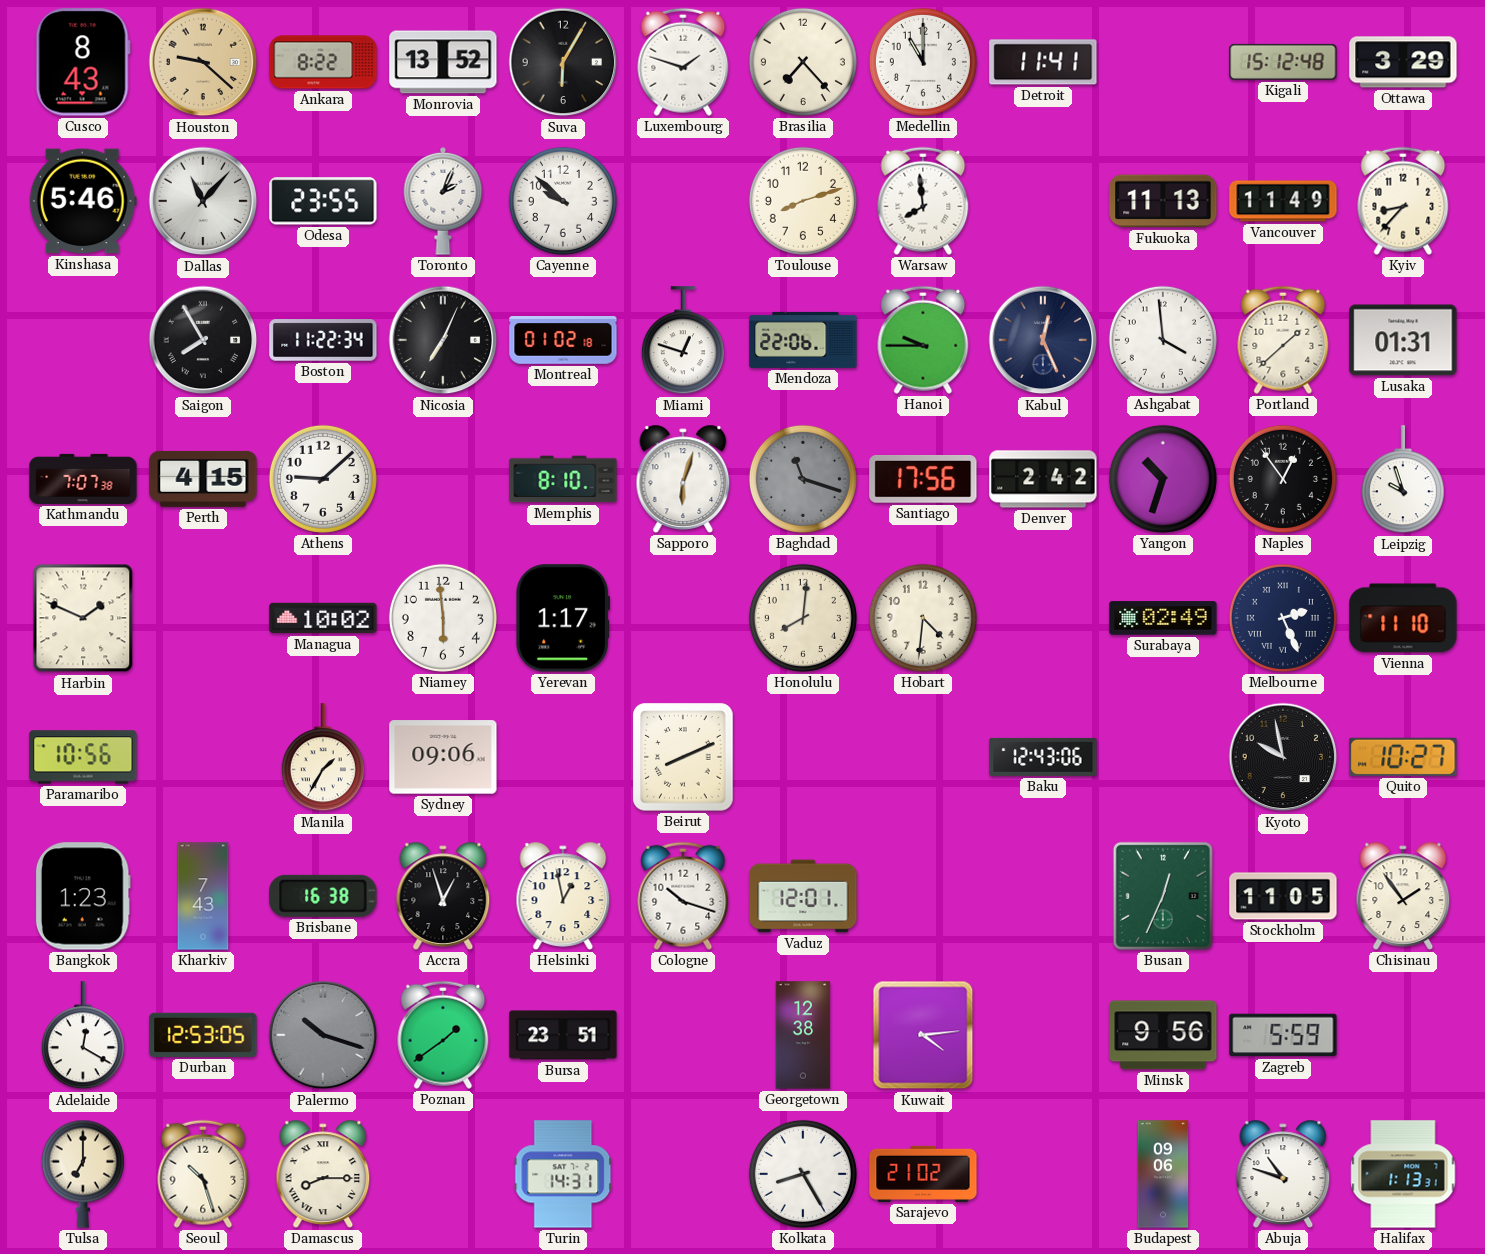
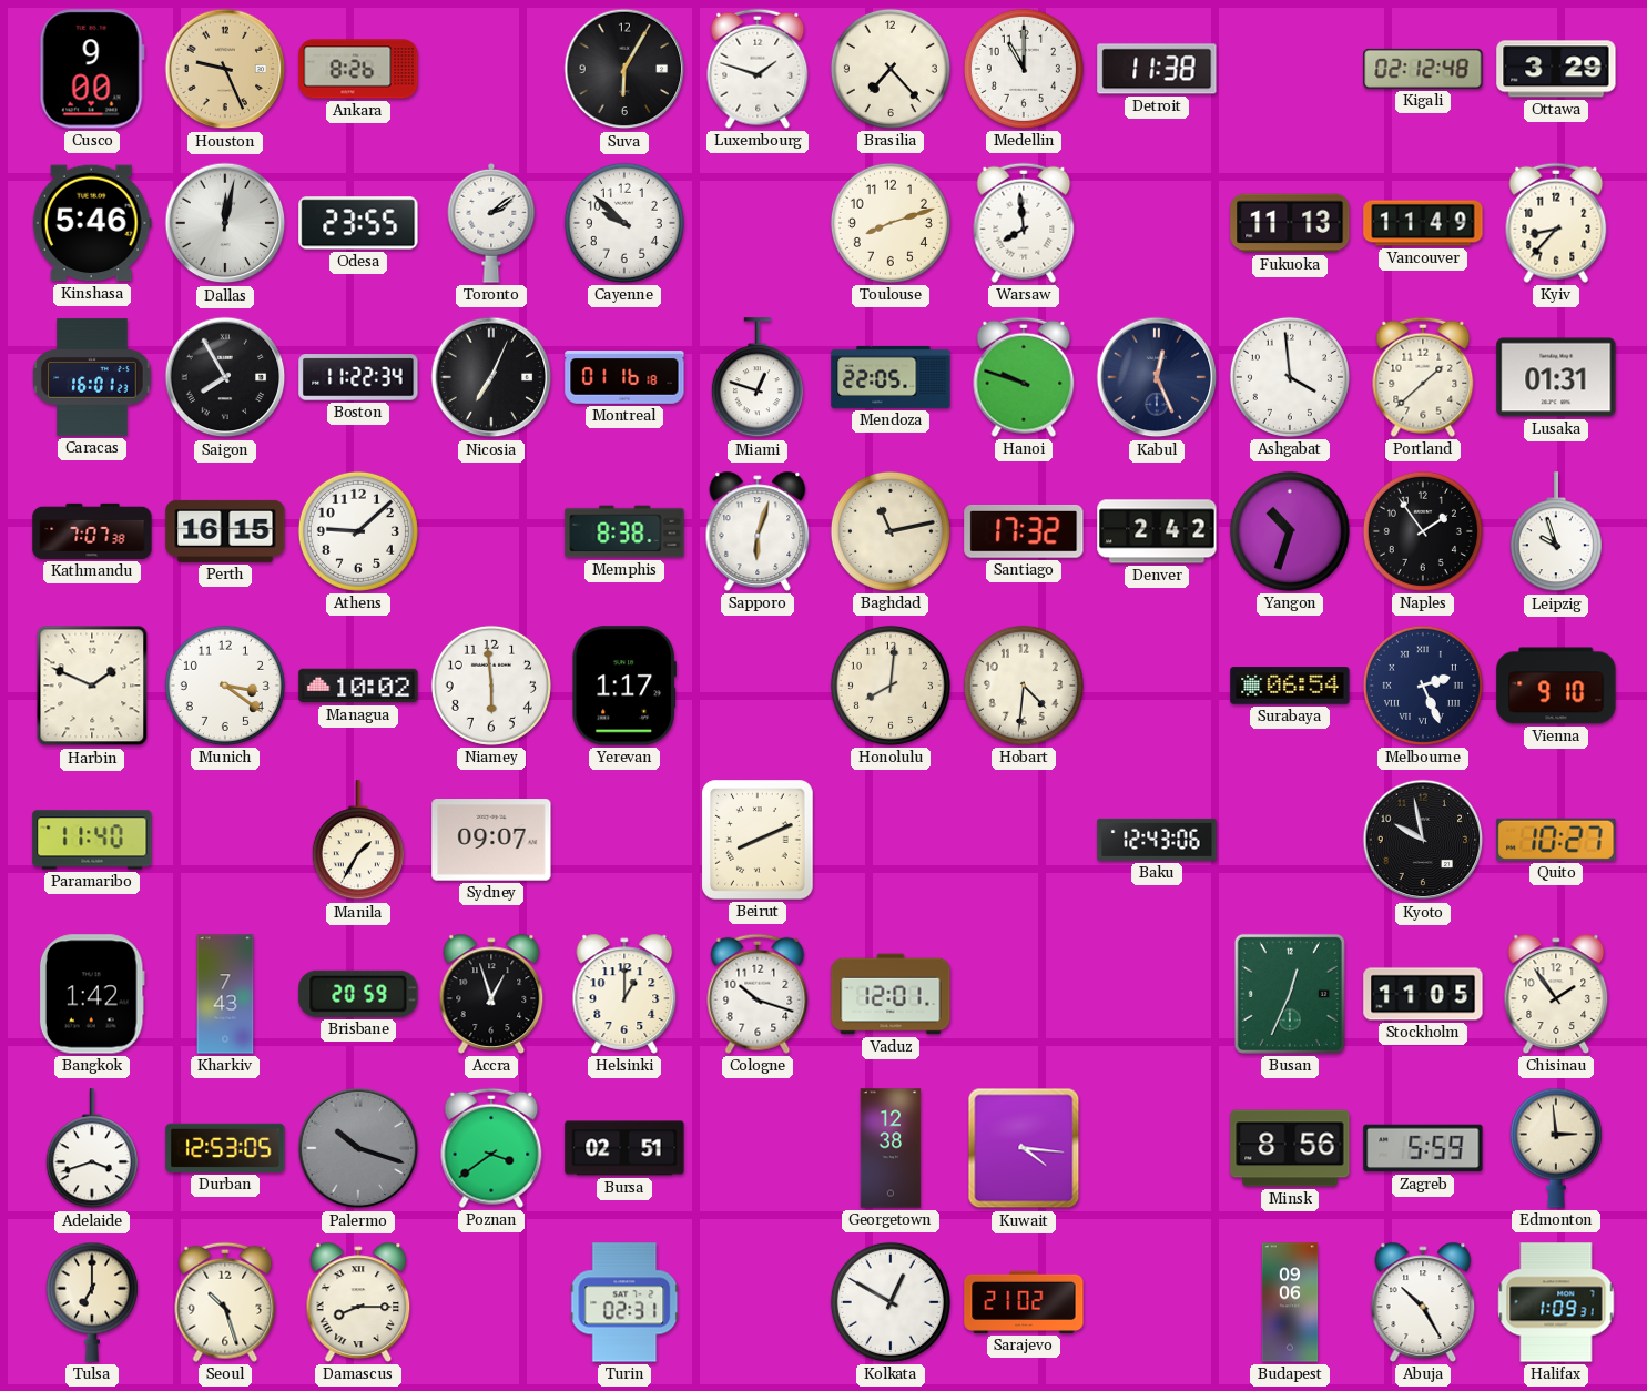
Cusco: 8:43 -> 9:00 (92, 69)
Houston: 9:22 -> 9:26 (225, 69)
Ankara: 8:22 -> 8:26 (358, 69)
Monrovia: 13:52 -> none (443, 62)
Detroit: 11:41 -> 11:38 (1157, 69)
Kigali: 15:12 -> 02:12 (1423, 69)
Dallas: 11:07 -> 12:02 (225, 223)
Toronto: 2:04 -> 2:09 (491, 223)
Caracas: none -> 16:01 (92, 377)
Montreal: 01:02 -> 01:16 (624, 377)
Mendoza: 22:06 -> 22:05 (891, 377)
Hanoi: 9:45 -> 9:48 (1024, 377)
Perth: 4:15 -> 16:15 (225, 531)
Memphis: 8:10 -> 8:38 (624, 531)
Baghdad: 11:18 -> 11:13 (891, 531)
Baghdad dial: grey -> cream (891, 531)
Santiago: 17:56 -> 17:32 (1024, 532)
Naples: 12:54 -> 1:54 (1423, 531)
Munich: none -> 3:21 (225, 686)
Surabaya: 02:49 -> 06:54 (1290, 686)
Vienna: 11:10 -> 9:10 (1556, 686)
Paramaribo: 10:56 -> 11:40 (92, 840)
Sydney: 09:06 -> 09:07 (491, 840)
Bangkok: 1:23 -> 1:42 (92, 994)
Brisbane: 16:38 -> 20:59 (358, 994)
Helsinki: 12:58 -> 1:00 (624, 994)
Adelaide: 12:20 -> 3:42 (92, 1149)
Poznan: 1:39 -> 3:39 (491, 1148)
Bursa: 23:51 -> 02:51 (624, 1148)
Kuwait: 4:14 -> 4:16 (1024, 1148)
Minsk: 9:56 -> 8:56 (1290, 1148)
Edmonton: none -> 2:59 (1556, 1148)
Turin: 14:31 -> 02:31 (624, 1302)
Kolkata: 8:25 -> 12:50 (891, 1302)
Abuja: 10:48 -> 10:25 (1423, 1302)
Halifax: 1:13 -> 1:09 (1556, 1302)
